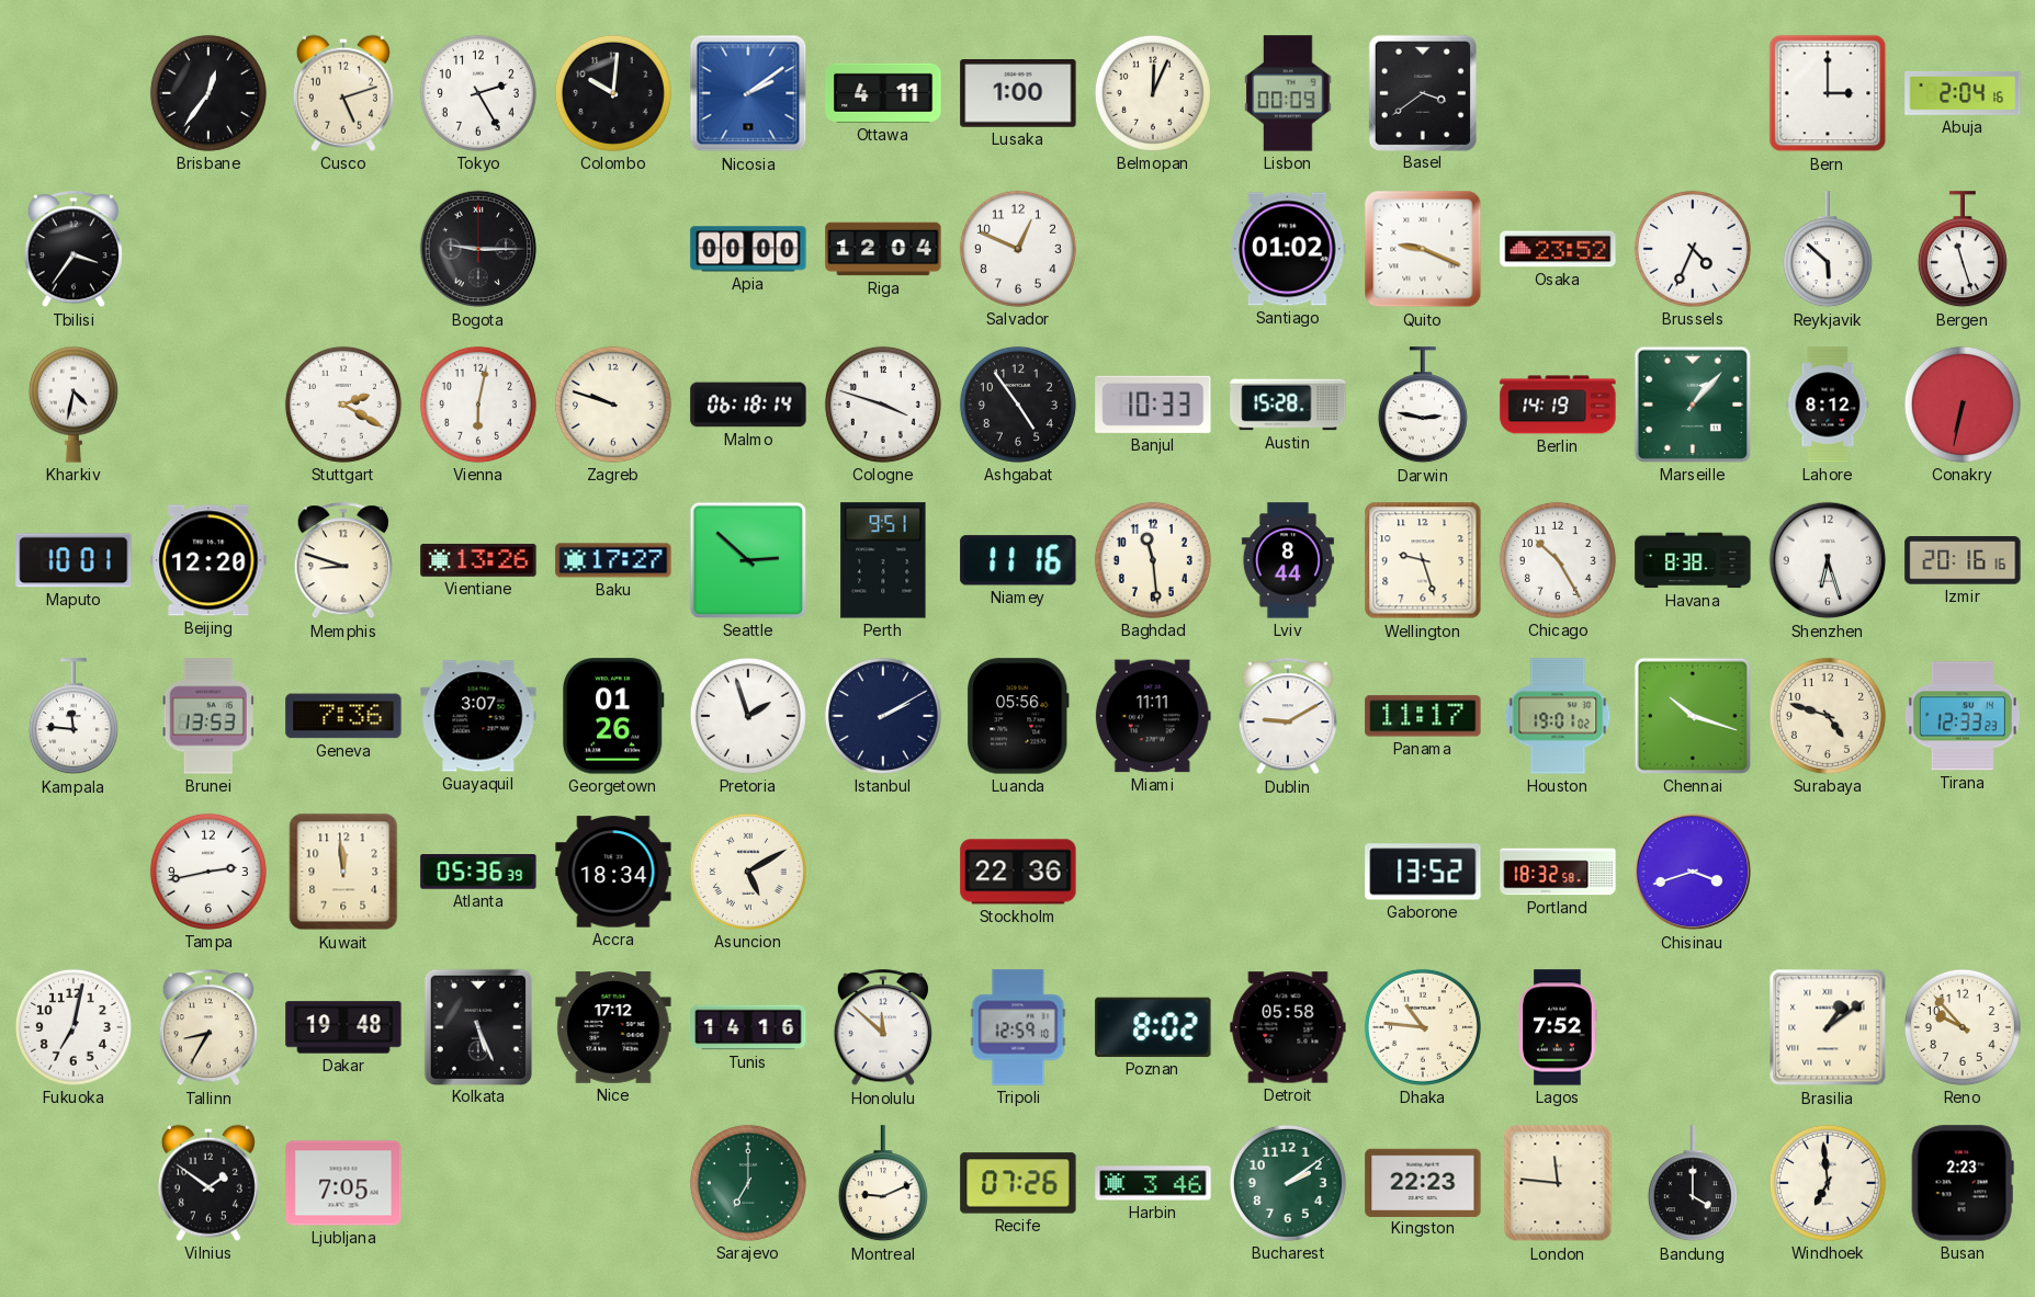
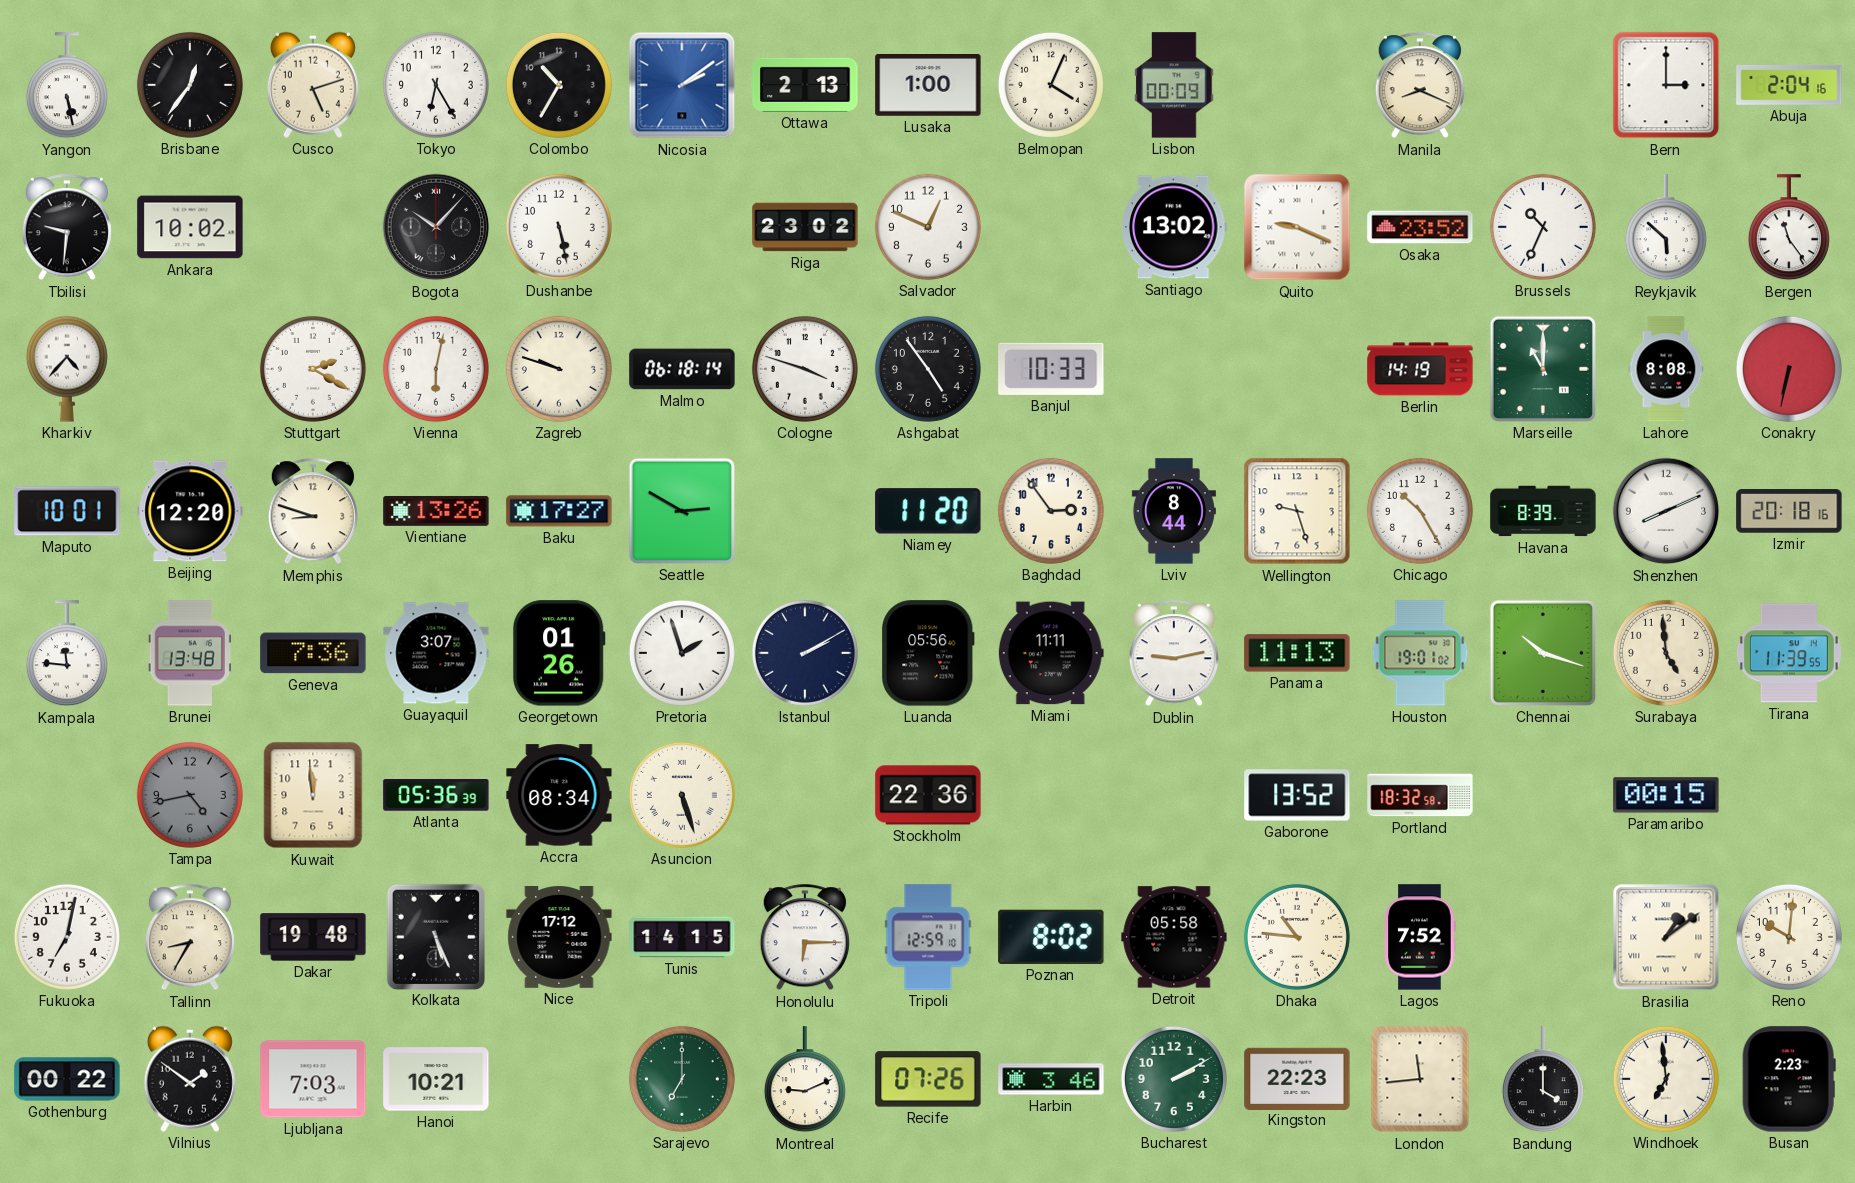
Yangon: none -> 5:28 (67, 86)
Tokyo: 2:25 -> 6:25 (436, 85)
Colombo: 10:01 -> 10:35 (559, 85)
Ottawa: 4:11 -> 2:13 (805, 85)
Belmopan: 12:04 -> 4:04 (1051, 85)
Basel: 3:39 -> none (1423, 92)
Manila: none -> 8:19 (1420, 86)
Tbilisi: 3:36 -> 9:31 (67, 228)
Ankara: none -> 10:02 (190, 227)
Bogota: 9:15 -> 10:07 (436, 227)
Dushanbe: none -> 5:28 (559, 227)
Apia: 00:00 -> none (748, 249)
Riga: 12:04 -> 23:02 (805, 227)
Santiago: 01:02 -> 13:02 (1175, 227)
Brussels: 4:34 -> 10:34 (1543, 227)
Bergen: 11:27 -> 11:24 (1789, 228)
Kharkiv: 4:32 -> 4:37 (67, 369)
Austin: 15:28 -> none (1288, 405)
Darwin: 2:47 -> none (1423, 406)
Marseille: 1:07 -> 11:00 (1543, 369)
Lahore: 8:12 -> 8:08 (1666, 369)
Seattle: 2:52 -> 2:50 (682, 511)
Perth: 9:51 -> none (883, 560)
Niamey: 11:16 -> 11:20 (928, 511)
Baghdad: 11:29 -> 2:54 (1051, 511)
Havana: 8:38 -> 8:39 (1543, 511)
Shenzhen: 6:27 -> 8:11 (1666, 511)
Izmir: 20:16 -> 20:18 (1789, 511)
Brunei: 13:53 -> 13:48 (190, 653)
Dublin: 9:10 -> 9:13 (1174, 654)
Panama: 11:17 -> 11:13 (1297, 653)
Surabaya: 4:48 -> 4:59 (1666, 653)
Tirana: 12:33 -> 11:39 (1789, 653)
Tampa: 2:43 -> 4:43 (190, 795)
Tampa dial: white -> grey (190, 795)
Accra: 18:34 -> 08:34 (559, 795)
Asuncion: 5:10 -> 5:27 (682, 795)
Chisinau: 3:42 -> none (1693, 872)
Paramaribo: none -> 00:15 (1666, 795)
Tunis: 14:16 -> 14:15 (682, 937)
Honolulu: 11:52 -> 6:15 (805, 938)
Reno: 9:53 -> 10:01 (1789, 937)
Gothenburg: none -> 00:22 (67, 1079)
Ljubljana: 7:05 -> 7:03 (313, 1079)
Hanoi: none -> 10:21 (436, 1079)
Bucharest: 2:09 -> 2:10 (1174, 1079)
London: 11:46 -> 11:44 (1420, 1079)
